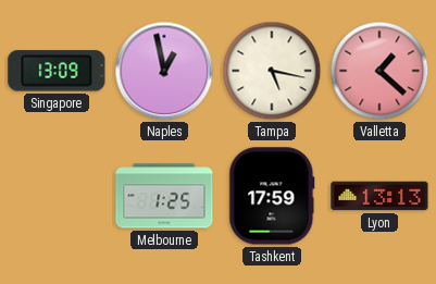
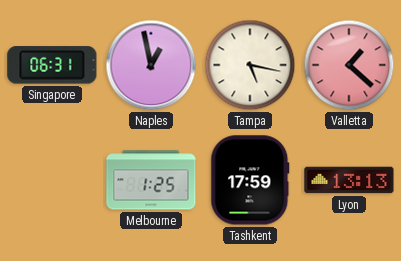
Singapore: 13:09 -> 06:31 (52, 65)
